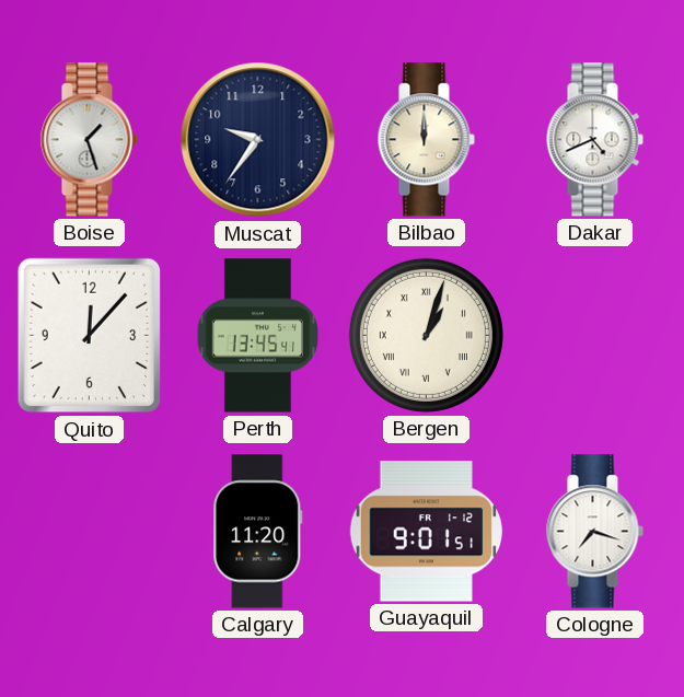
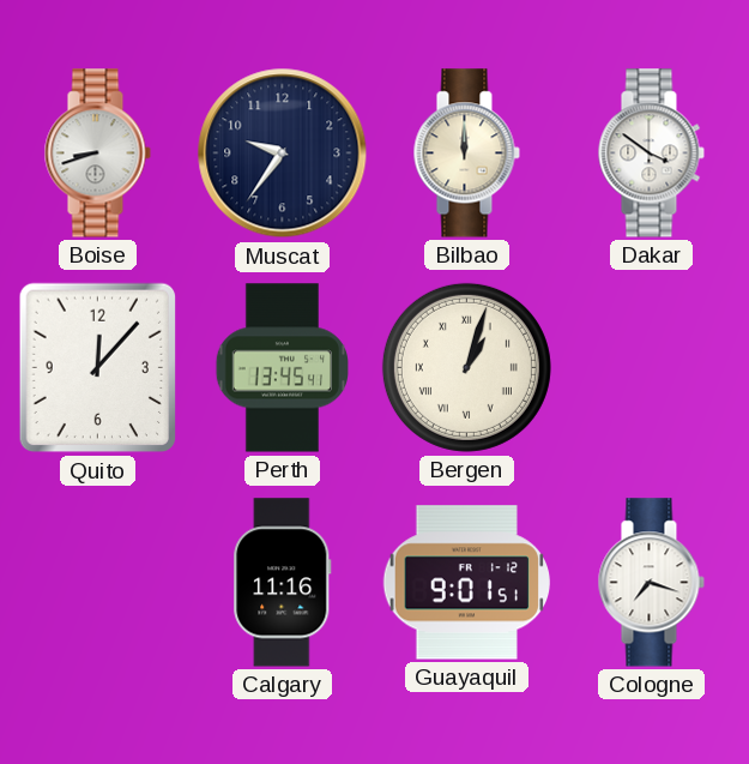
Boise: 1:27 -> 8:42 (97, 154)
Dakar: 4:41 -> 3:51 (651, 154)
Calgary: 11:20 -> 11:16 (283, 583)
